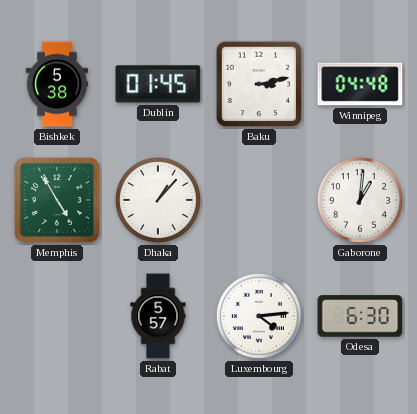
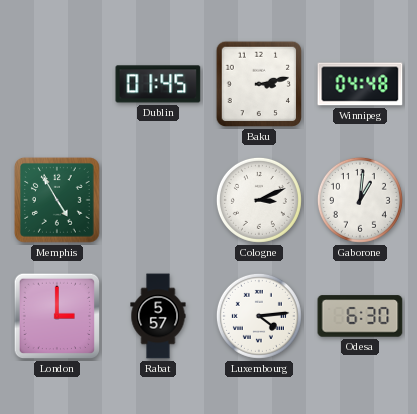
Bishkek: 5:38 -> none (57, 84)
Dhaka: 1:07 -> none (158, 200)
Cologne: none -> 3:11 (259, 200)
London: none -> 3:00 (57, 316)
